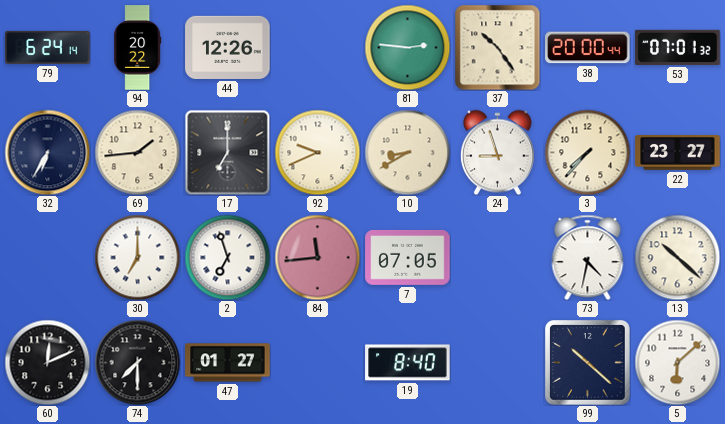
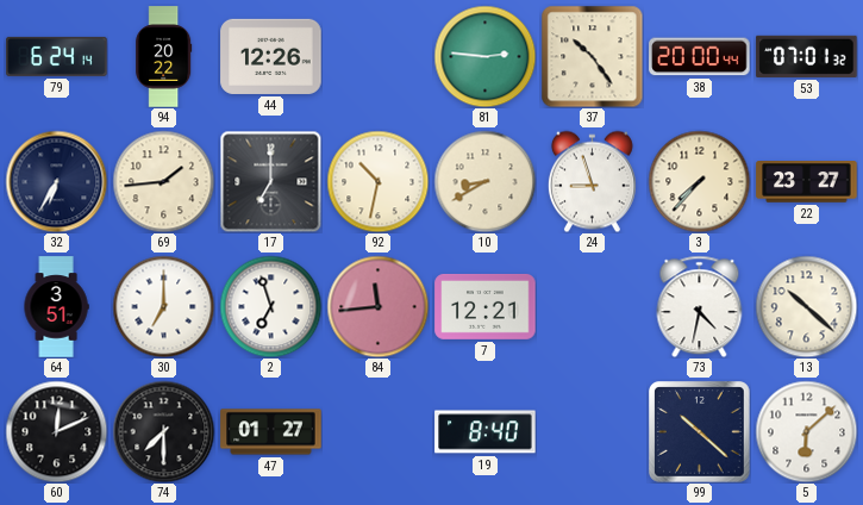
92: 9:41 -> 10:32 (377, 181)
64: none -> 3:51 (56, 307)
7: 07:05 -> 12:21 (486, 306)
